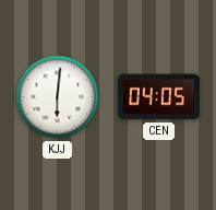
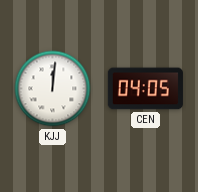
KJJ: 6:01 -> 12:01 (53, 89)
